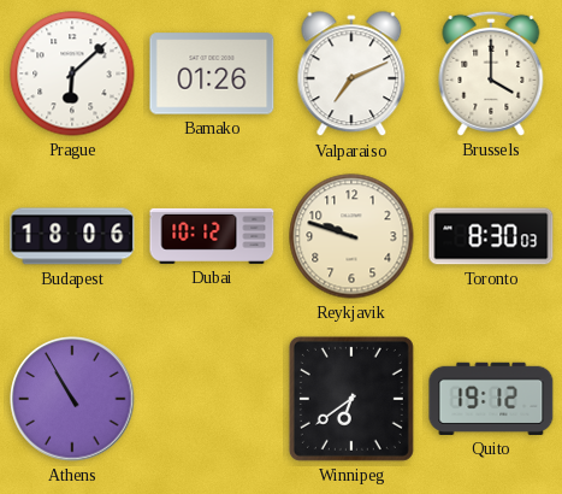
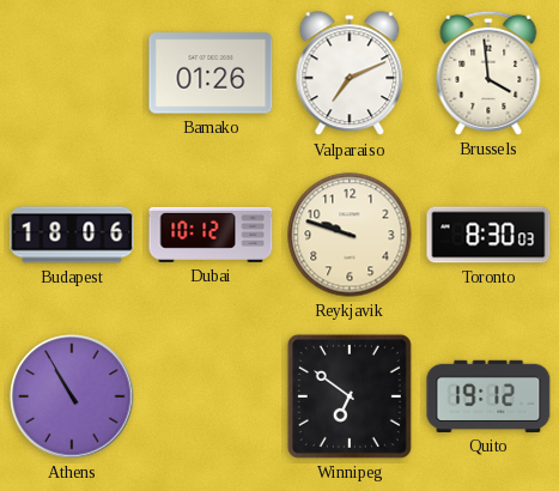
Prague: 6:08 -> none (72, 73)
Brussels: 4:00 -> 3:59 (488, 73)
Winnipeg: 6:39 -> 6:51 (350, 396)
